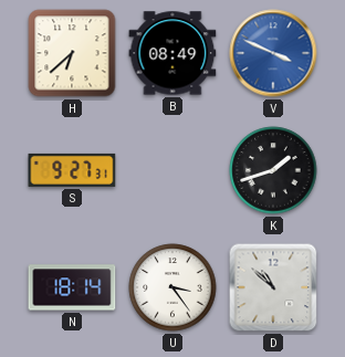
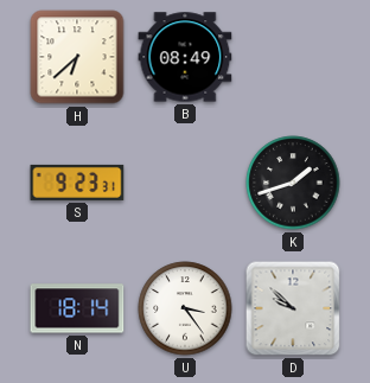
V: 3:49 -> none (273, 53)
S: 9:27 -> 9:23 (77, 183)
D: 10:52 -> 9:52 (293, 308)
